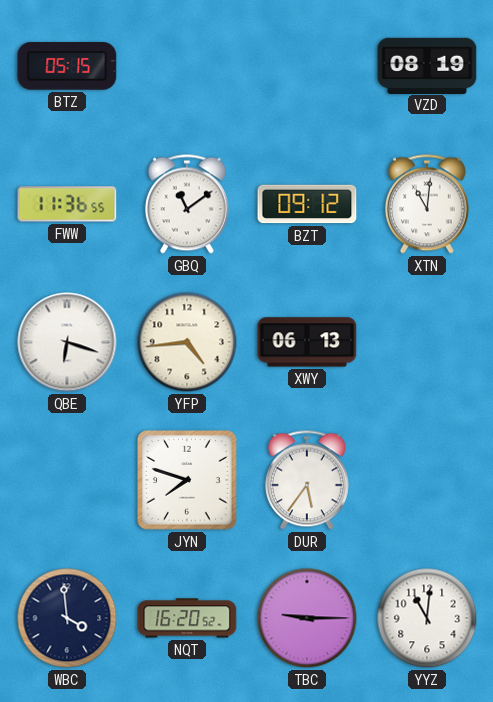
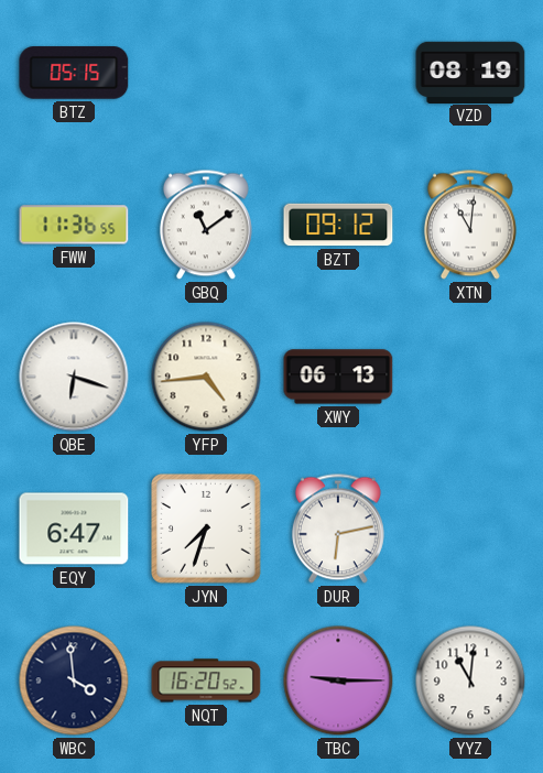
EQY: none -> 6:47 (74, 529)
JYN: 7:48 -> 7:33 (207, 530)
DUR: 5:36 -> 6:13 (338, 529)
